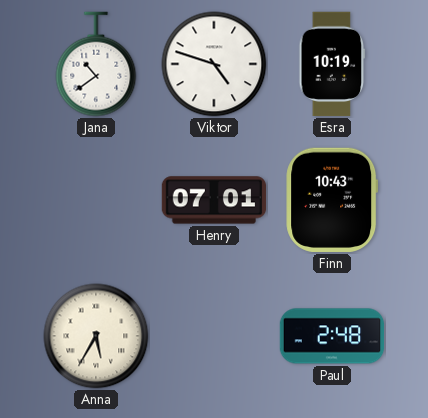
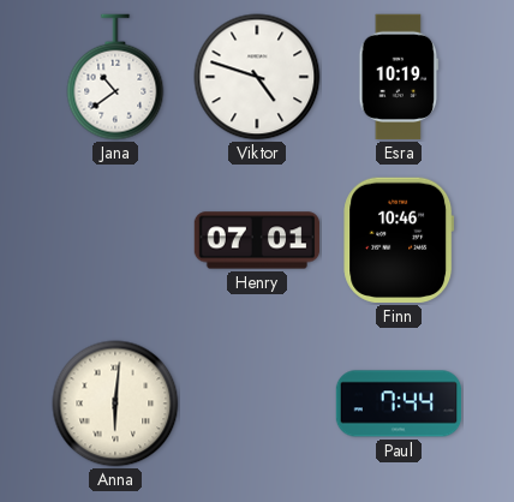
Finn: 10:43 -> 10:46 (399, 240)
Anna: 5:35 -> 6:01 (115, 404)
Paul: 2:48 -> 7:44 (399, 404)
